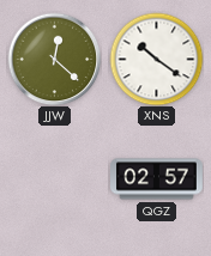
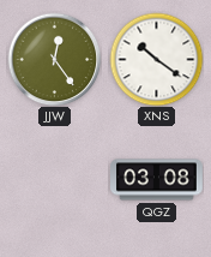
JJW: 12:22 -> 12:24 (54, 59)
QGZ: 02:57 -> 03:08 (157, 180)
